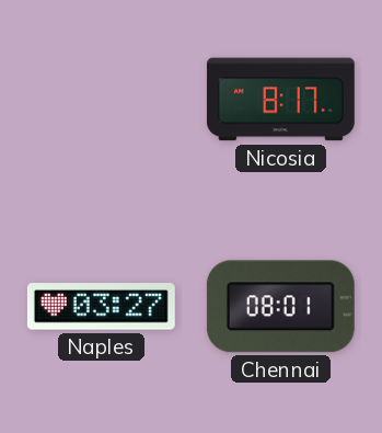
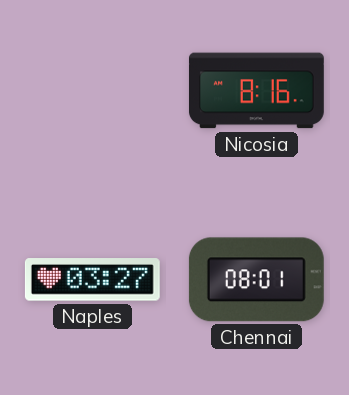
Nicosia: 8:17 -> 8:16 (256, 91)
